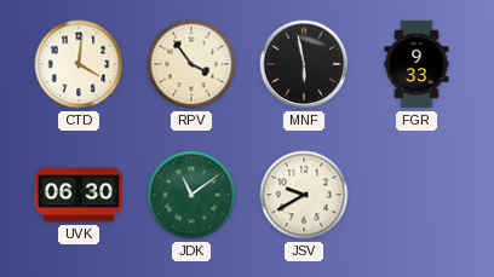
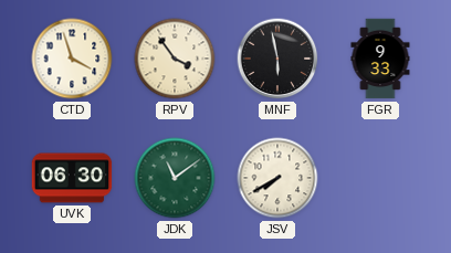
CTD: 4:01 -> 3:57 (72, 59)
JSV: 9:40 -> 7:40 (277, 178)
